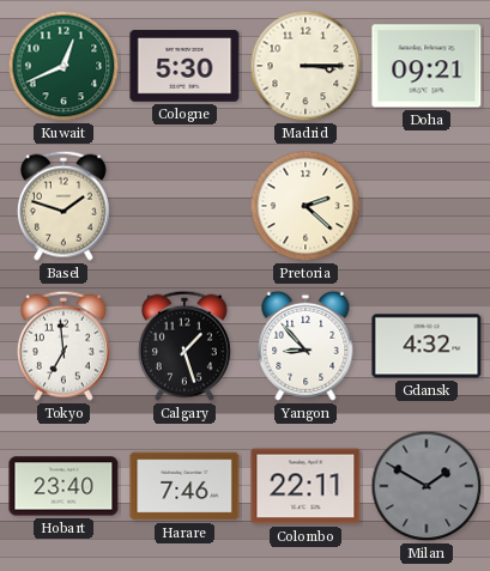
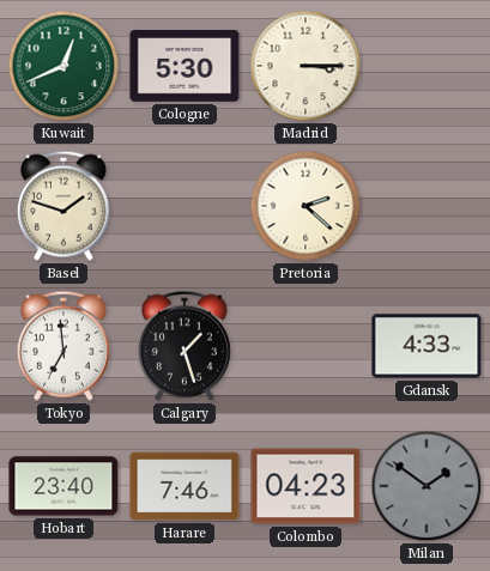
Doha: 09:21 -> none (427, 66)
Yangon: 8:53 -> none (306, 346)
Gdansk: 4:32 -> 4:33 (427, 346)
Colombo: 22:11 -> 04:23 (306, 486)
Milan: 1:50 -> 1:51 (427, 486)
